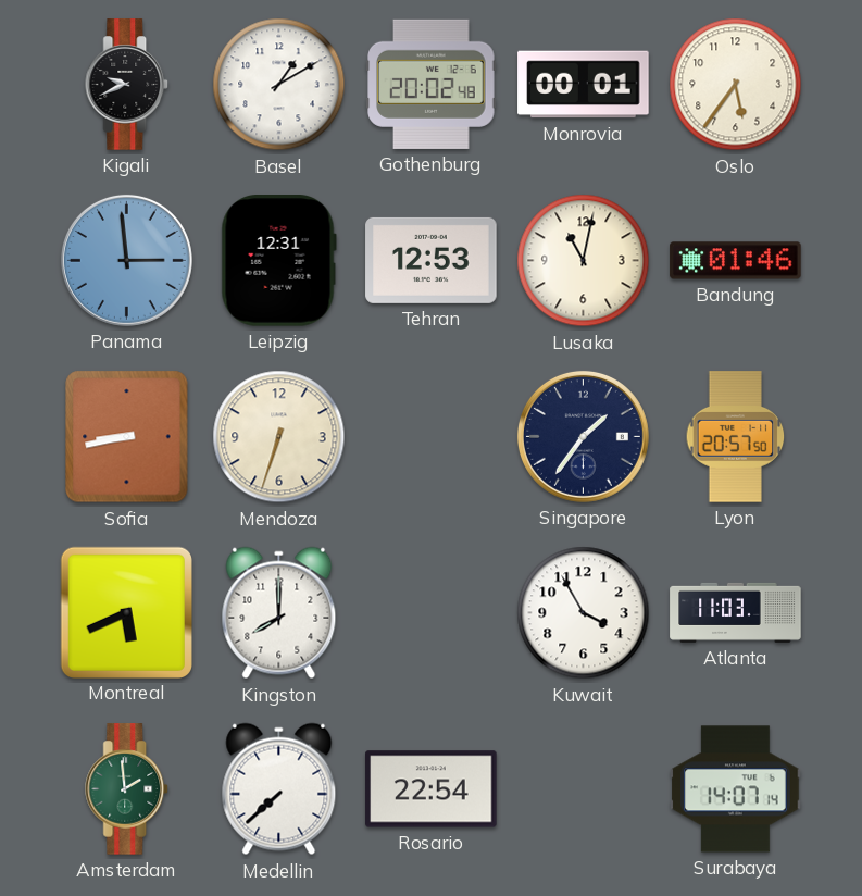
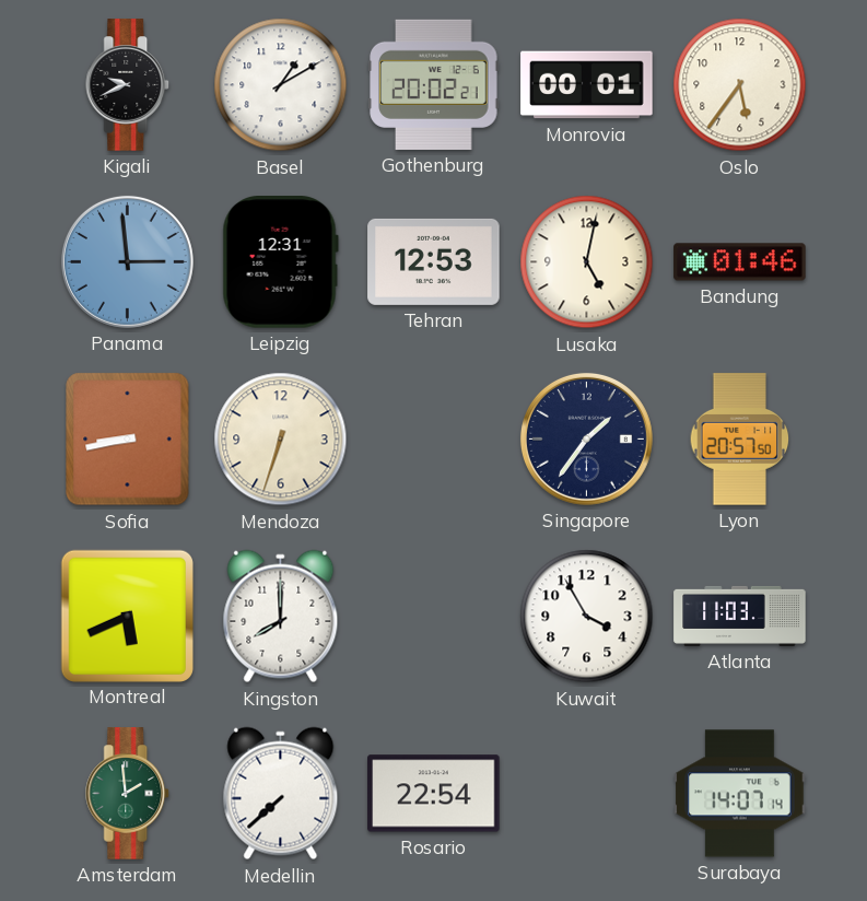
Gothenburg: 20:02:48 -> 20:02:21 (434, 84)
Lusaka: 11:02 -> 5:02 (587, 262)
